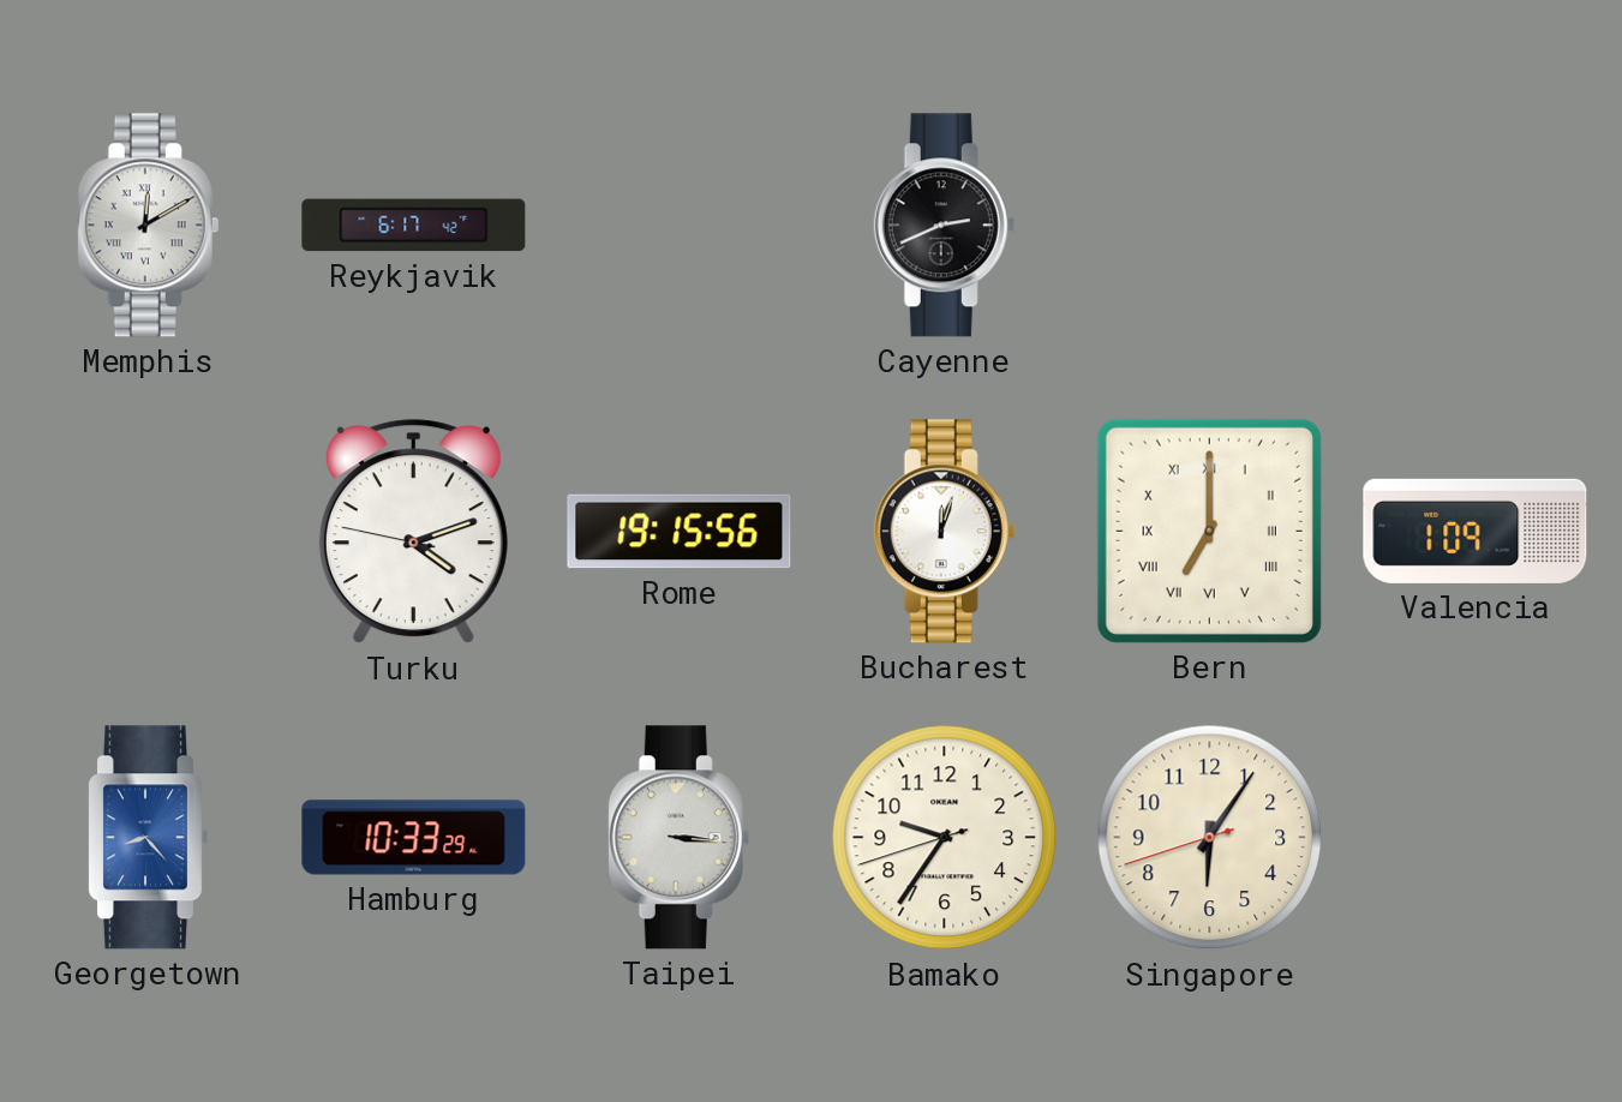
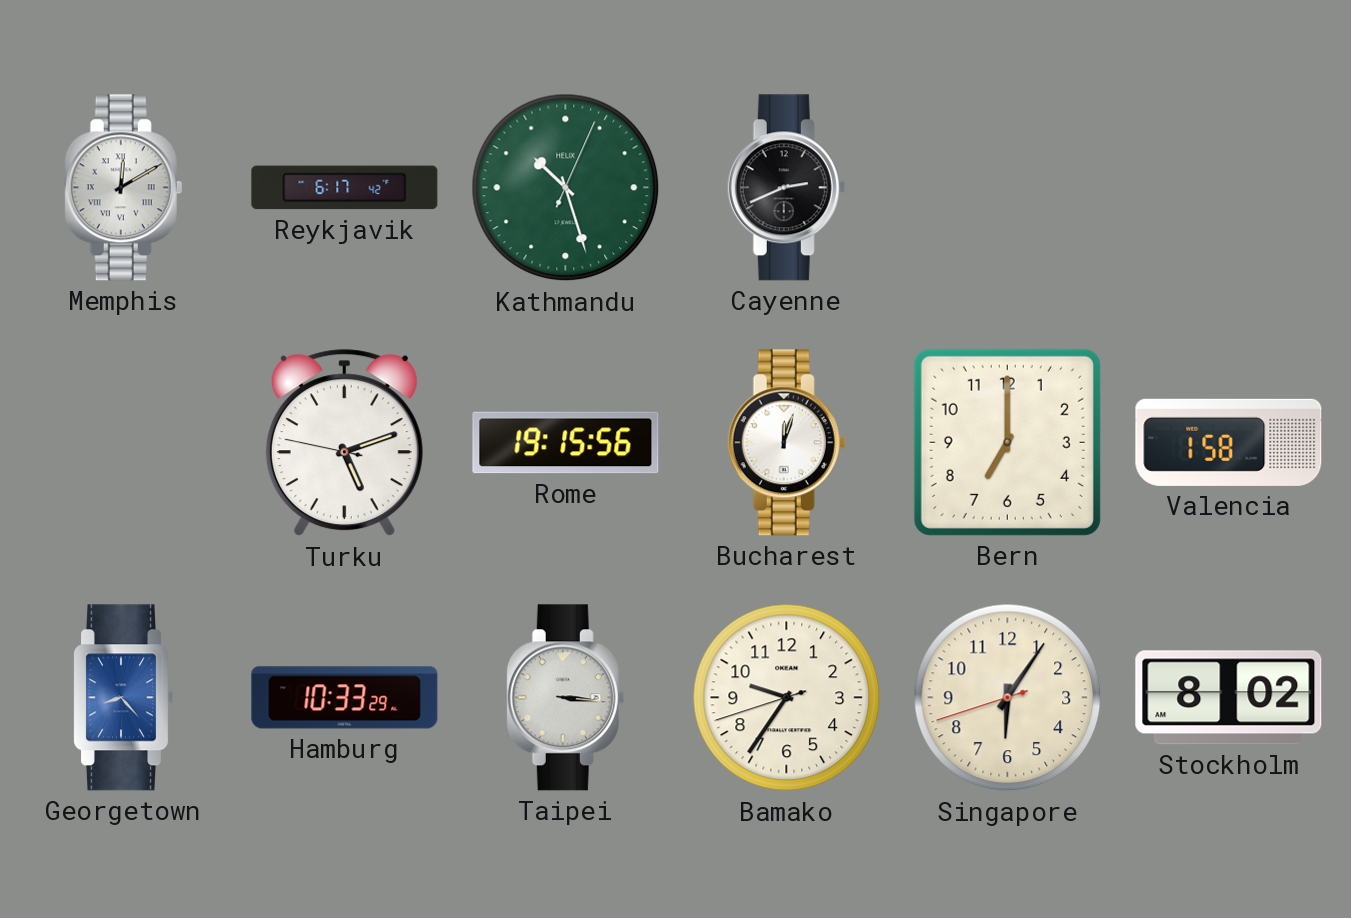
Kathmandu: none -> 10:27 (566, 188)
Turku: 4:11 -> 5:11 (344, 443)
Bern numerals: Roman -> Arabic (1007, 442)
Valencia: 1:09 -> 1:58 (1229, 442)
Stockholm: none -> 8:02 (1229, 698)
